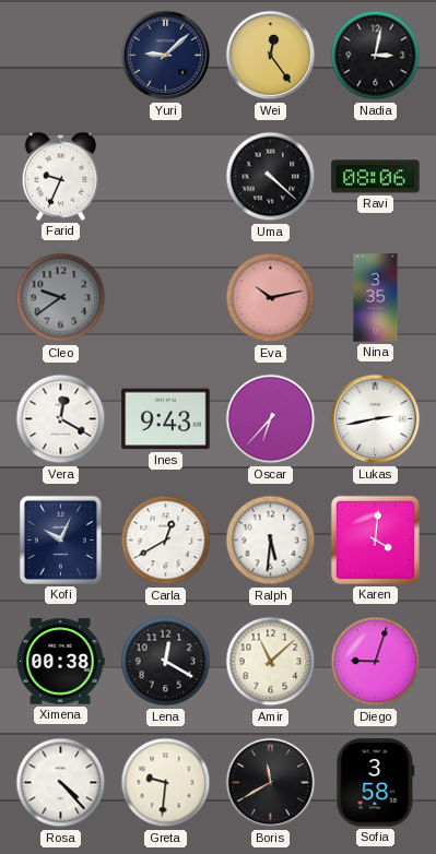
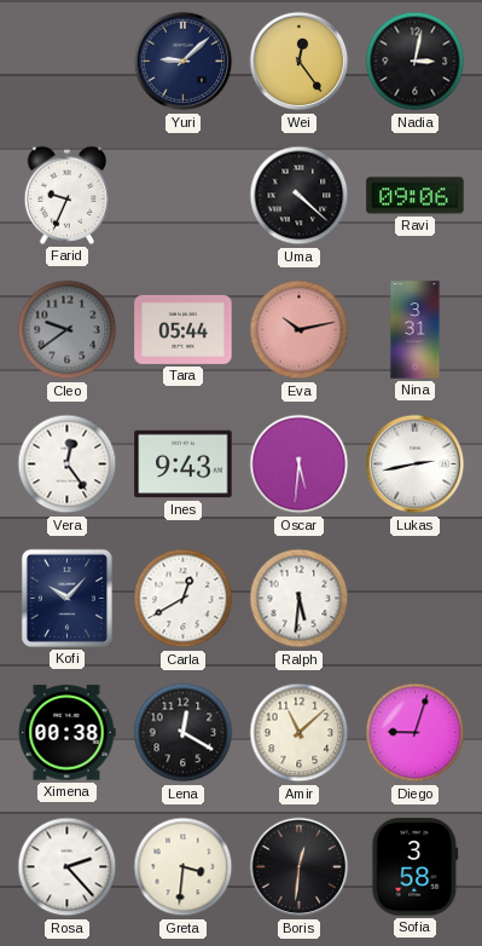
Ravi: 08:06 -> 09:06 (416, 196)
Tara: none -> 05:44 (184, 329)
Nina: 3:35 -> 3:31 (416, 330)
Vera: 12:20 -> 12:24 (68, 465)
Oscar: 6:37 -> 5:31 (300, 465)
Kofi: 10:04 -> 10:07 (66, 598)
Karen: 4:01 -> none (375, 539)
Rosa: 4:23 -> 2:23 (68, 867)
Greta: 9:31 -> 3:31 (184, 867)
Boris: 11:40 -> 12:31 (300, 867)
